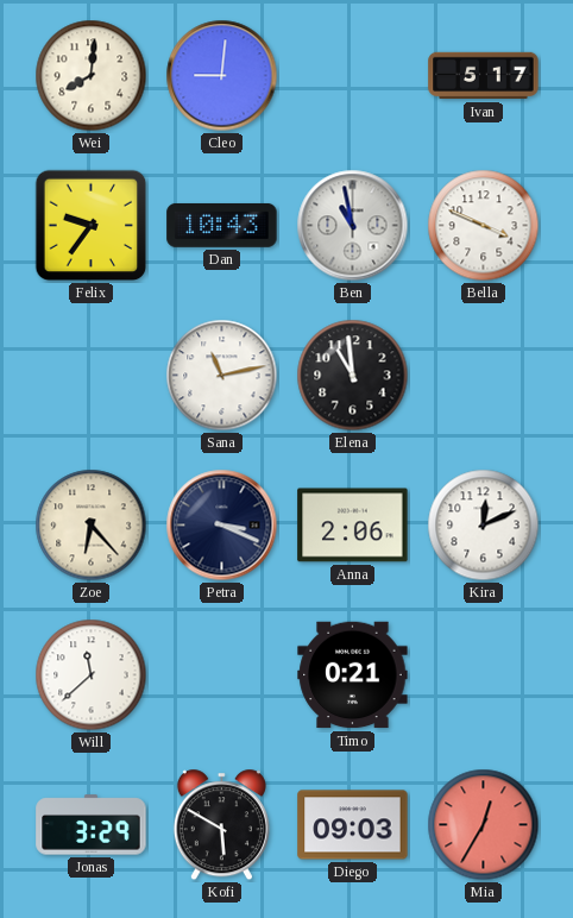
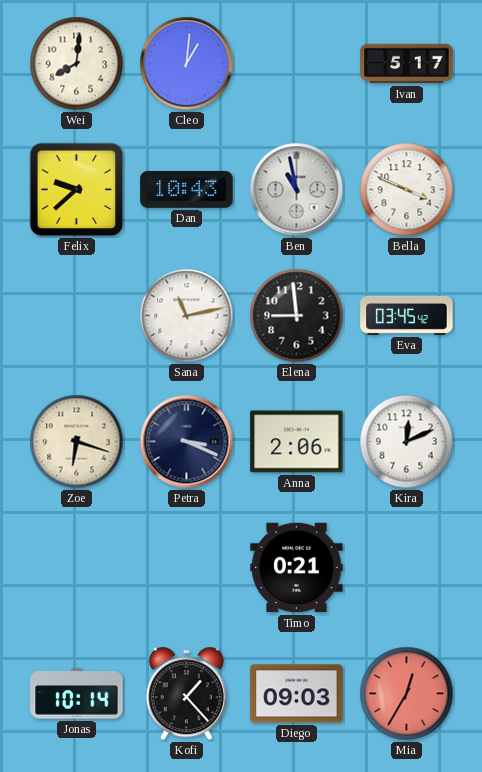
Cleo: 9:01 -> 1:01 (187, 64)
Felix: 9:36 -> 9:38 (77, 190)
Elena: 10:59 -> 8:59 (297, 316)
Eva: none -> 03:45 (407, 315)
Zoe: 6:23 -> 6:18 (77, 442)
Will: 11:38 -> none (92, 675)
Jonas: 3:29 -> 10:14 (77, 694)
Kofi: 5:50 -> 1:23 (186, 694)
